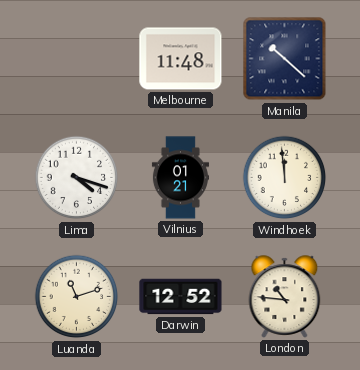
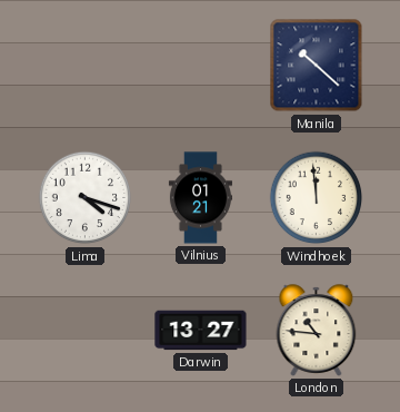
Melbourne: 11:48 -> none (181, 59)
Luanda: 11:12 -> none (77, 297)
Darwin: 12:52 -> 13:27 (201, 331)
